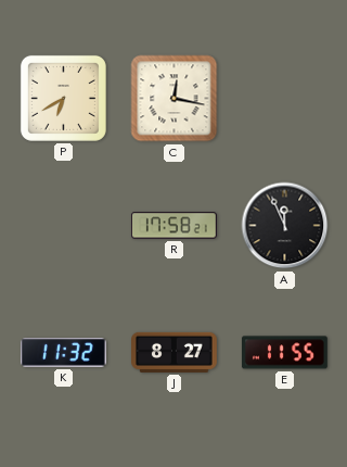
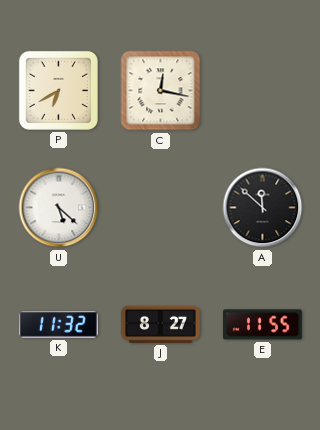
U: none -> 5:22 (59, 208)
R: 17:58 -> none (173, 226)
A: 11:56 -> 11:52 (263, 208)
